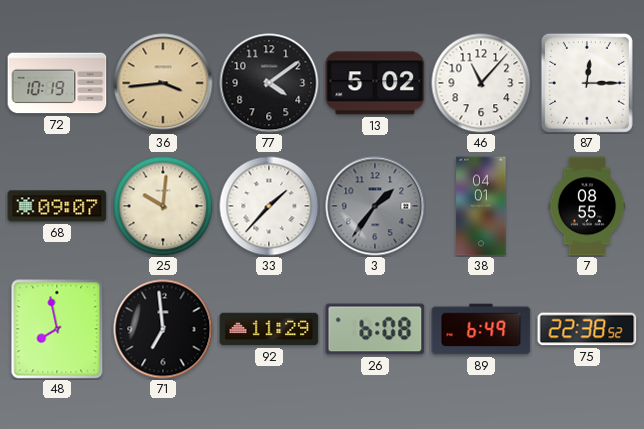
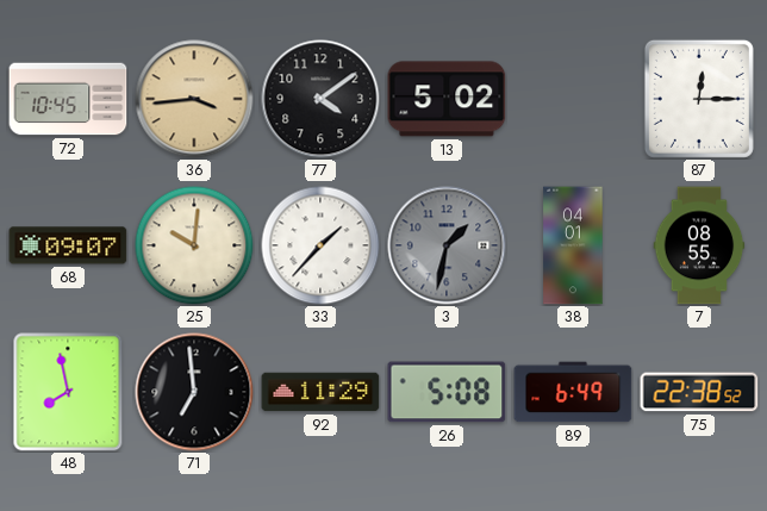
72: 10:19 -> 10:45 (68, 99)
46: 11:07 -> none (481, 83)
3: 1:36 -> 1:32 (447, 245)
26: 6:08 -> 5:08 (447, 392)
